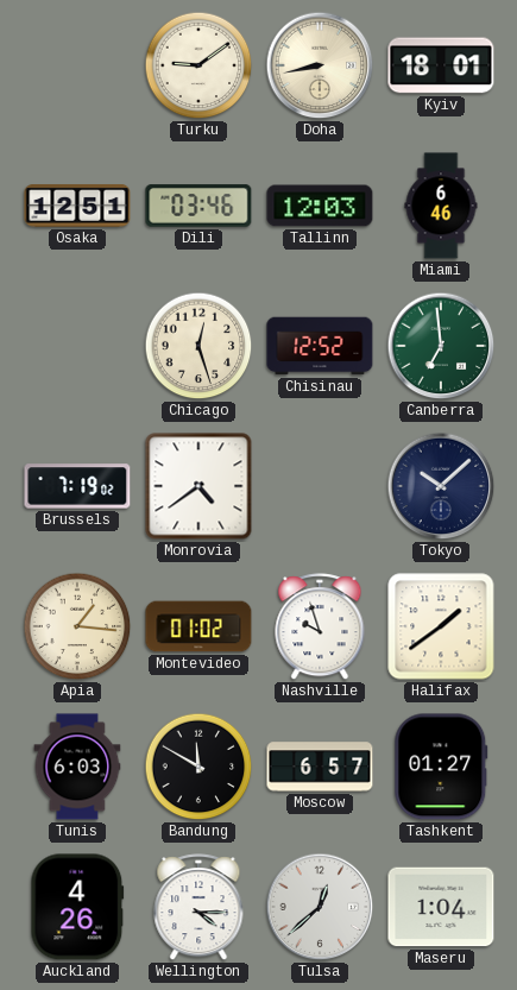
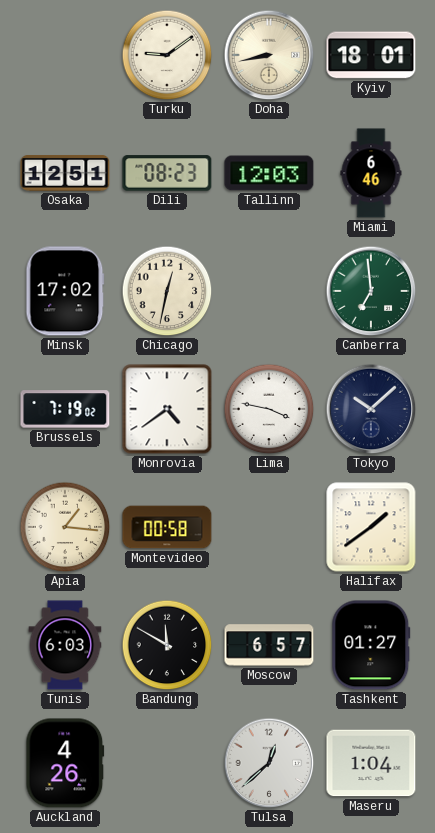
Dili: 03:46 -> 08:23 (167, 173)
Minsk: none -> 17:02 (65, 291)
Chicago: 12:27 -> 12:32 (167, 291)
Chisinau: 12:52 -> none (320, 346)
Lima: none -> 3:47 (269, 409)
Montevideo: 01:02 -> 00:58 (167, 527)
Nashville: 9:57 -> none (320, 628)
Wellington: 4:15 -> none (198, 908)
